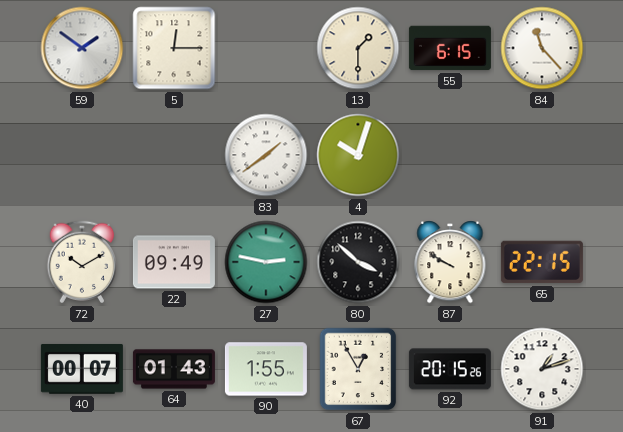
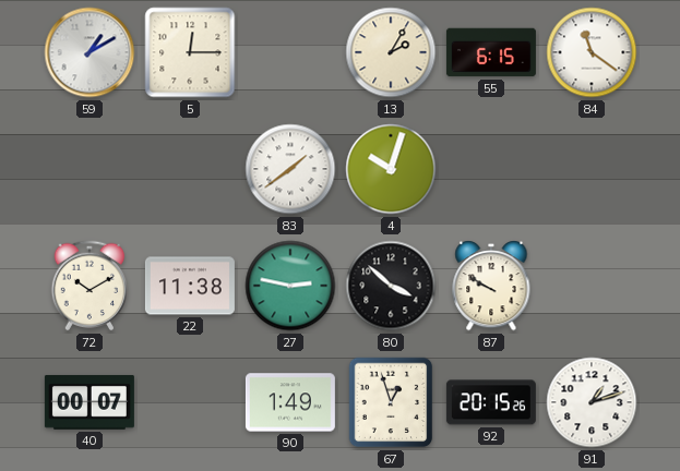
59: 1:51 -> 1:10 (90, 52)
13: 1:30 -> 2:05 (391, 52)
84: 11:23 -> 11:21 (592, 52)
22: 09:49 -> 11:38 (190, 286)
65: 22:15 -> none (542, 262)
64: 01:43 -> none (174, 369)
90: 1:55 -> 1:49 (290, 402)
67: 12:55 -> 12:57 (391, 402)
